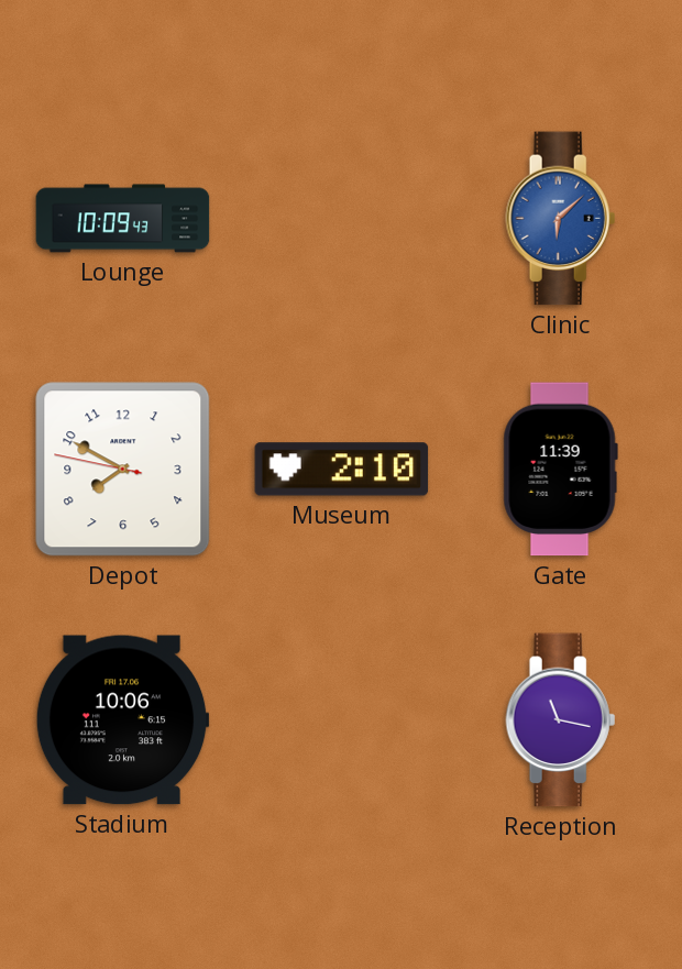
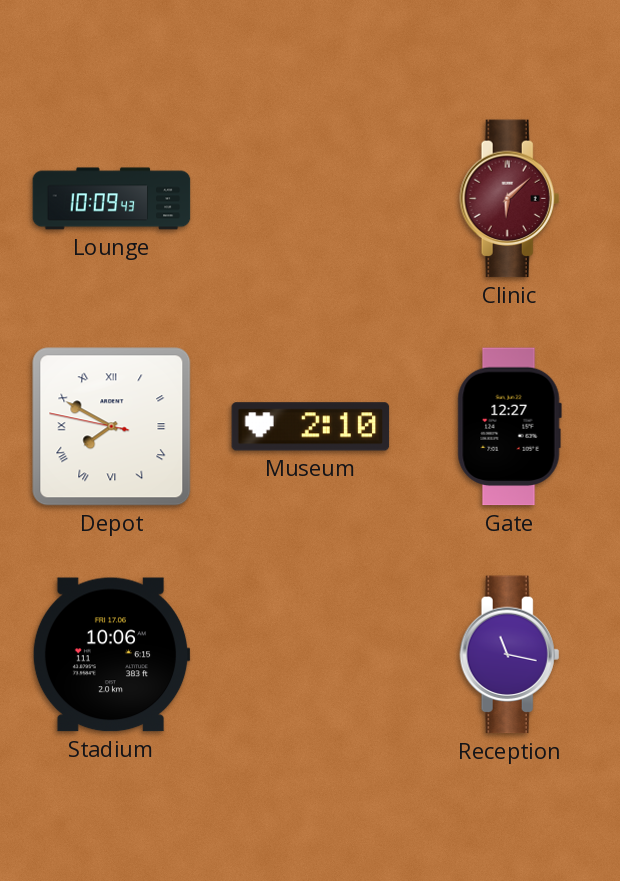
Clinic dial: blue -> burgundy (510, 199)
Depot numerals: Arabic -> Roman (112, 427)
Gate: 11:39 -> 12:27 (509, 427)
